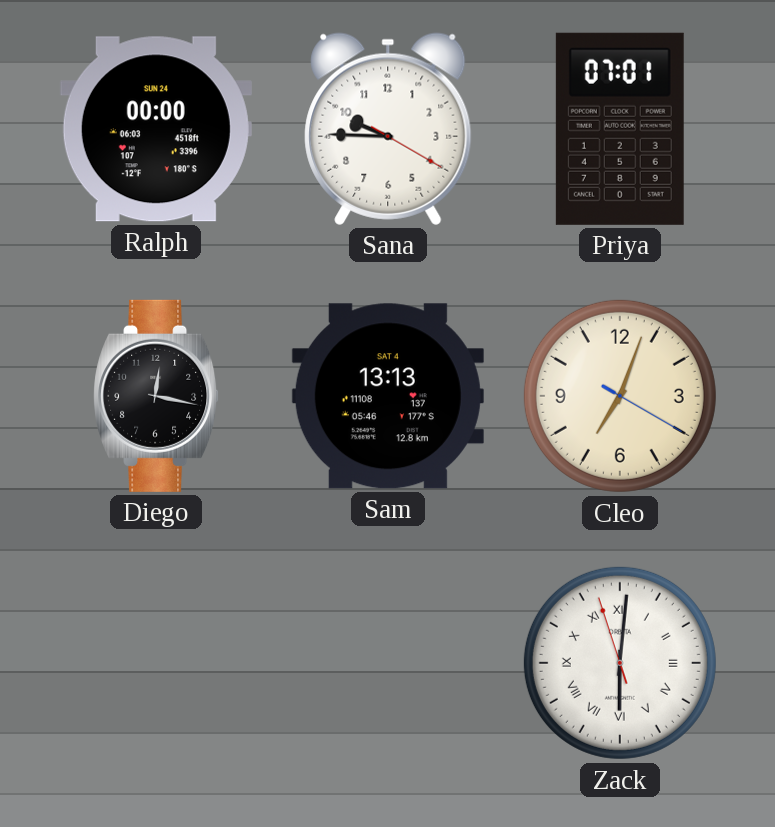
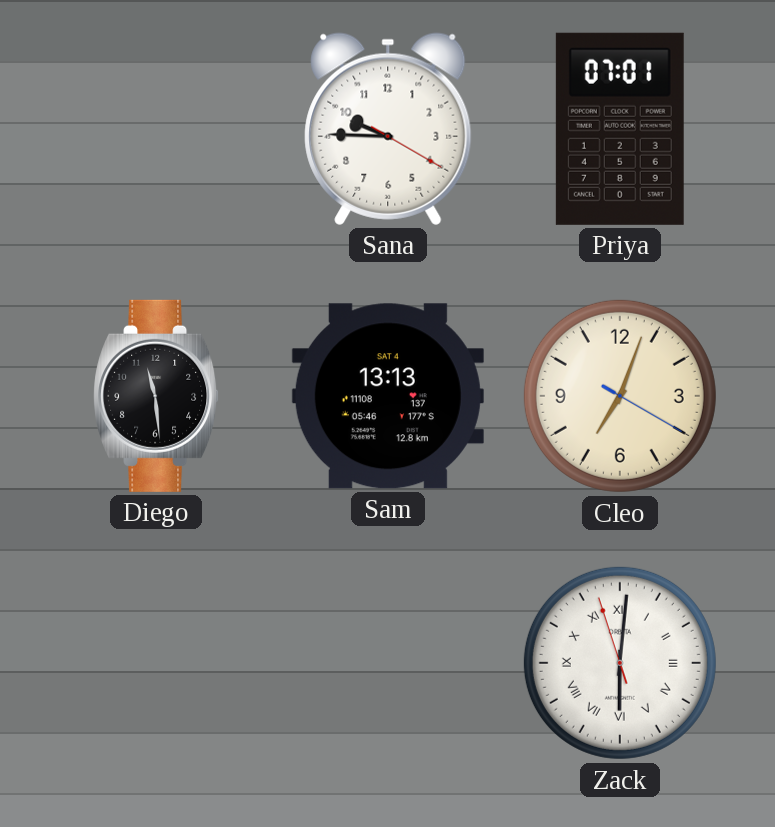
Ralph: 00:00 -> none (156, 129)
Diego: 12:17 -> 11:29 (156, 396)
